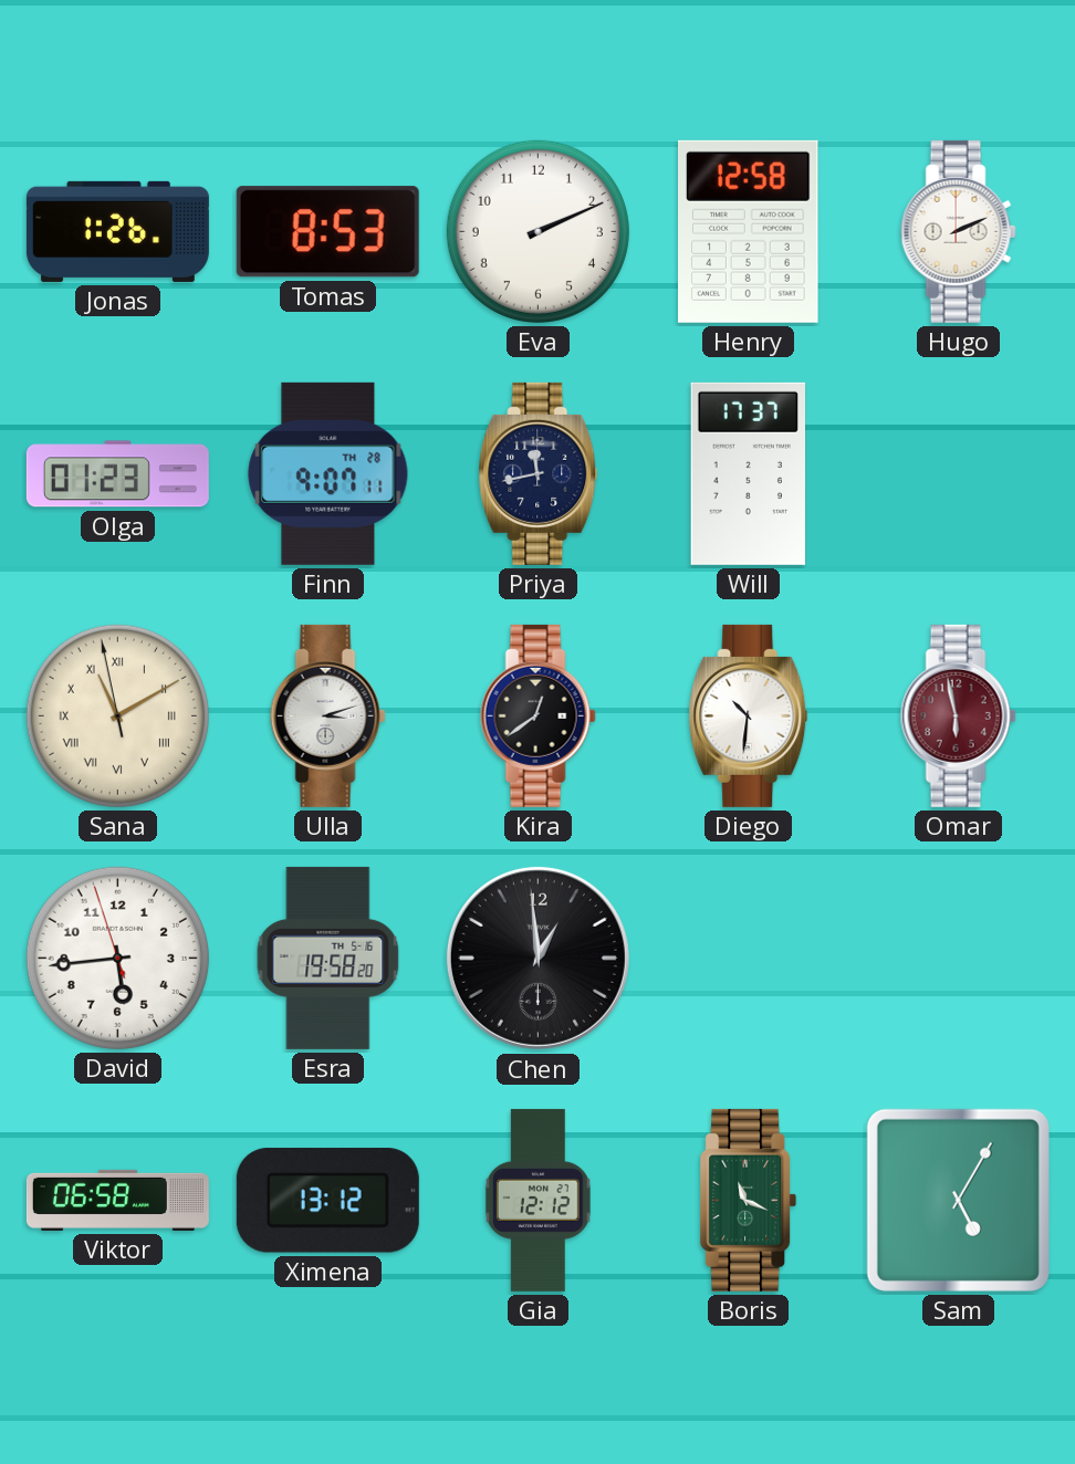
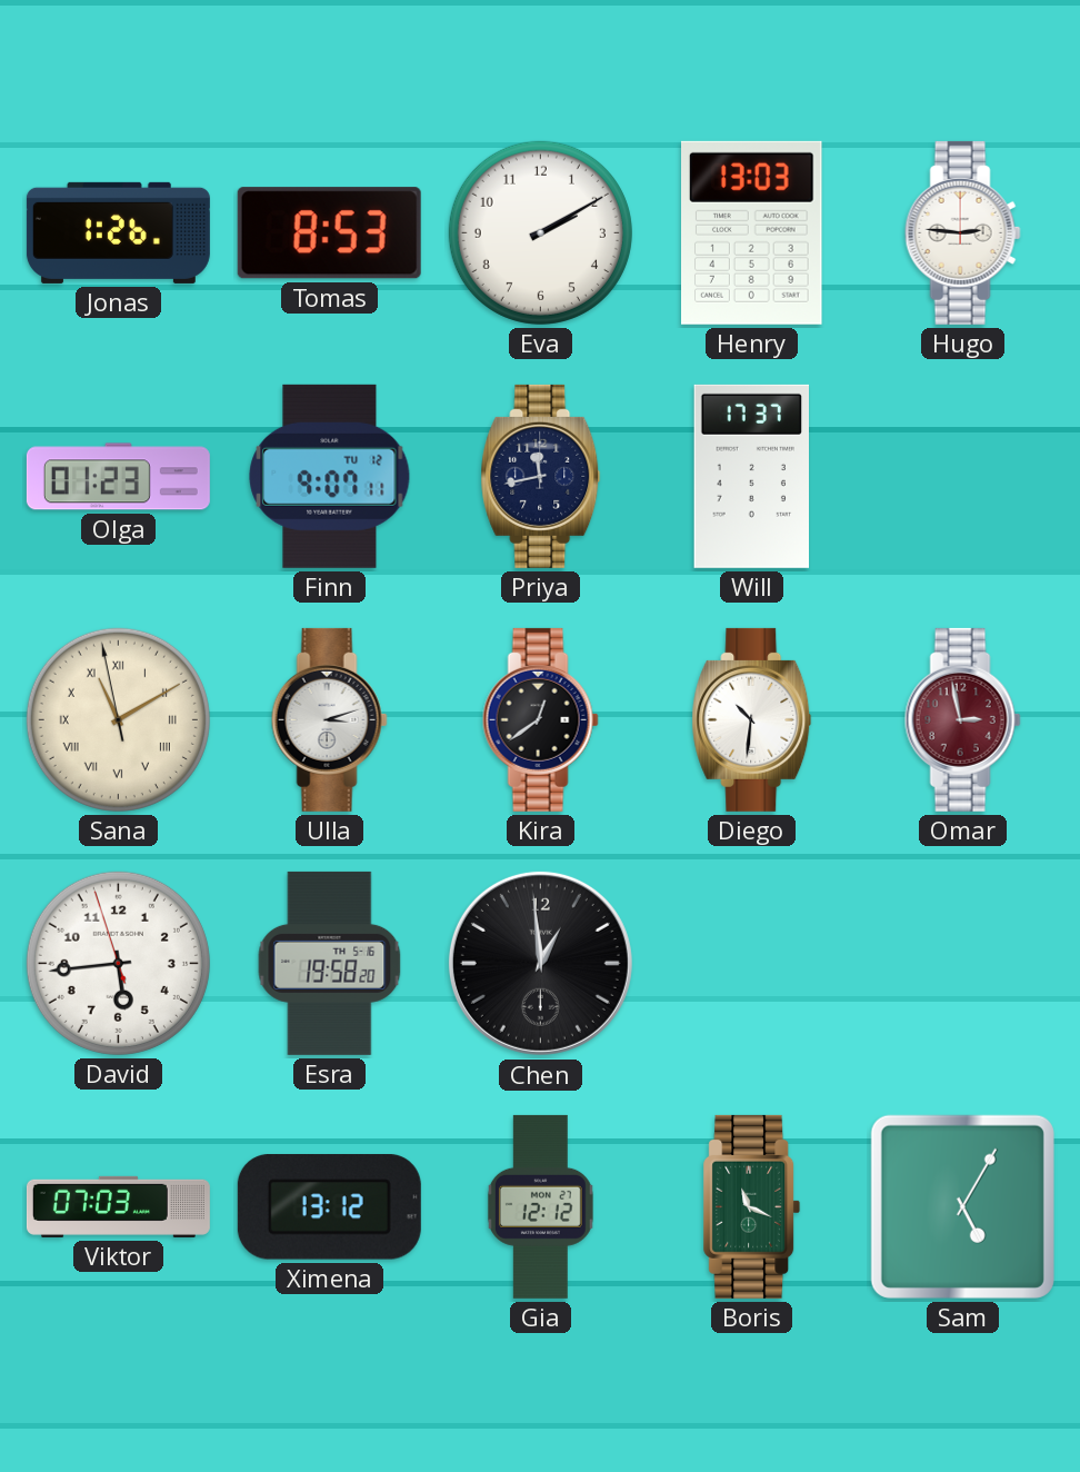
Eva: 2:11 -> 2:10 (540, 232)
Henry: 12:58 -> 13:03 (752, 232)
Hugo: 2:11 -> 2:46 (962, 232)
Finn date: TH 28 -> TU 12 (330, 476)
Omar: 5:58 -> 2:58 (962, 719)
Viktor: 06:58 -> 07:03 (118, 1206)
